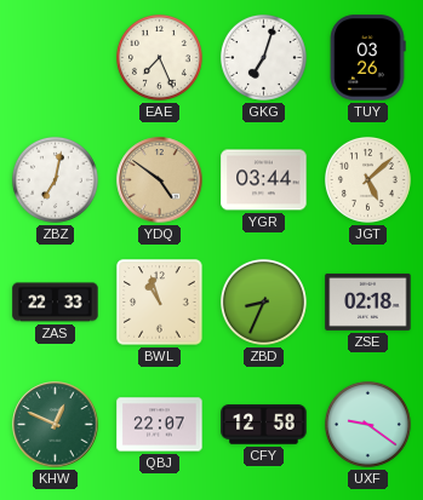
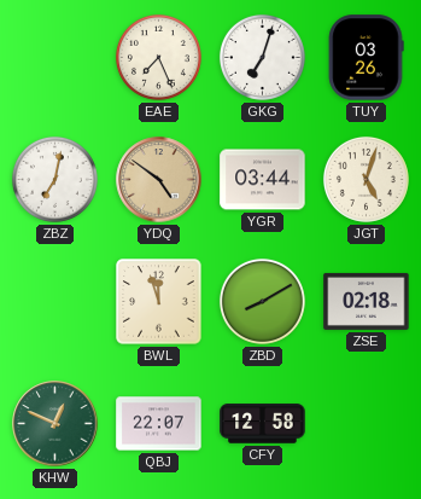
JGT: 5:08 -> 5:03 (366, 179)
ZAS: 22:33 -> none (56, 303)
BWL: 10:57 -> 11:57 (159, 302)
ZBD: 8:34 -> 8:10 (262, 301)
UXF: 9:21 -> none (367, 424)
